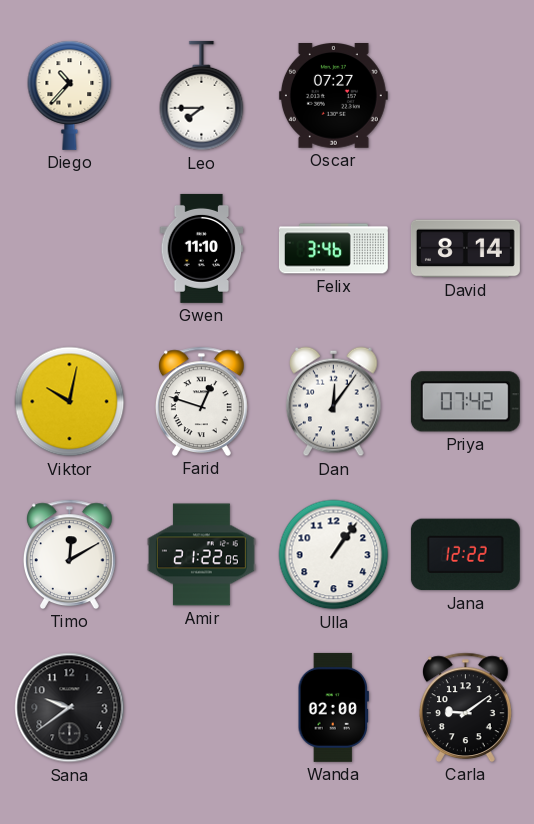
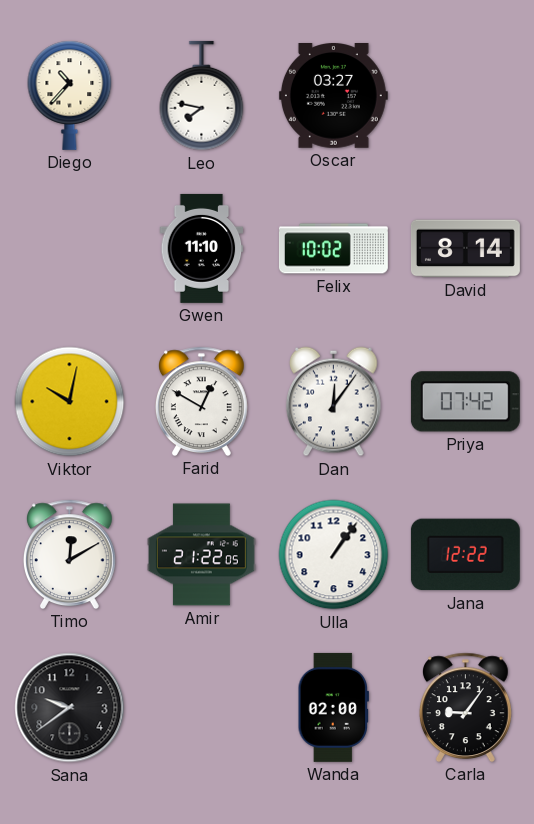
Leo: 7:45 -> 7:47 (202, 96)
Oscar: 07:27 -> 03:27 (333, 96)
Felix: 3:46 -> 10:02 (333, 249)
Farid: 12:48 -> 12:50 (201, 401)
Carla: 9:09 -> 9:06 (465, 707)
